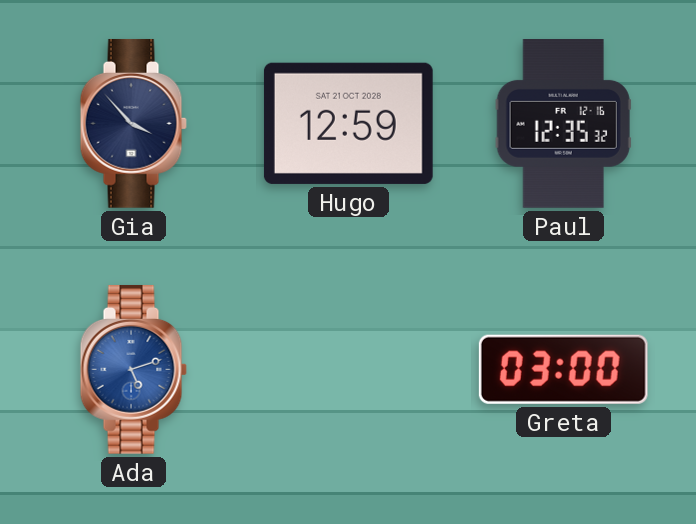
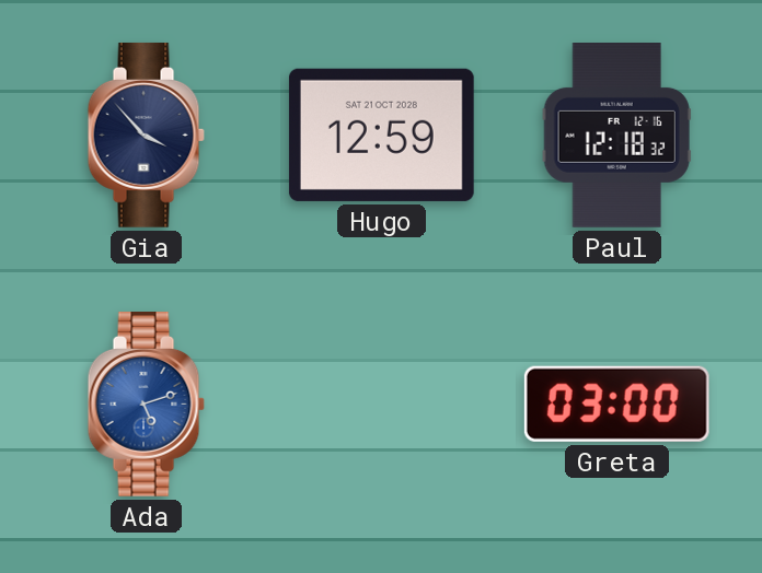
Paul: 12:35 -> 12:18 (616, 136)
